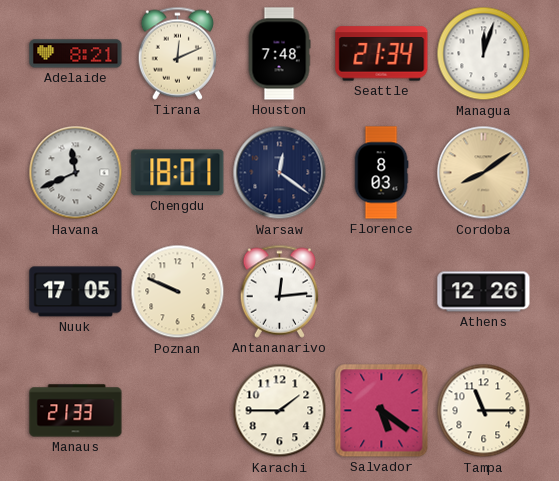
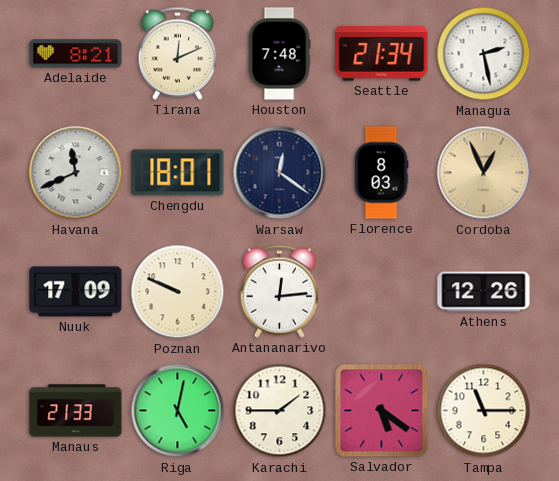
Managua: 12:03 -> 2:28 (484, 54)
Cordoba: 8:09 -> 12:56 (484, 173)
Nuuk: 17:05 -> 17:09 (76, 292)
Riga: none -> 5:02 (178, 411)
